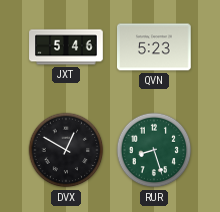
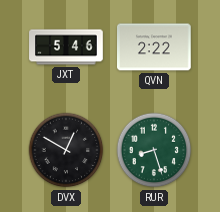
QVN: 5:23 -> 2:22 (155, 47)
